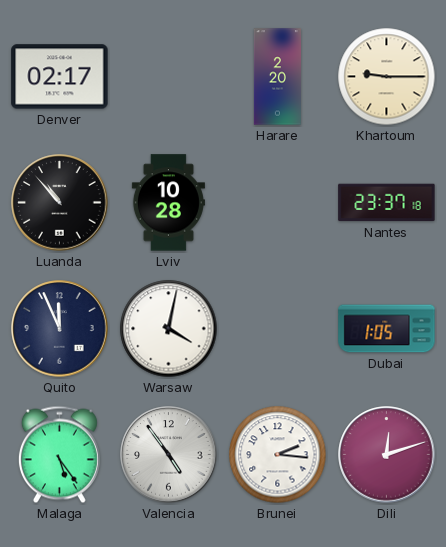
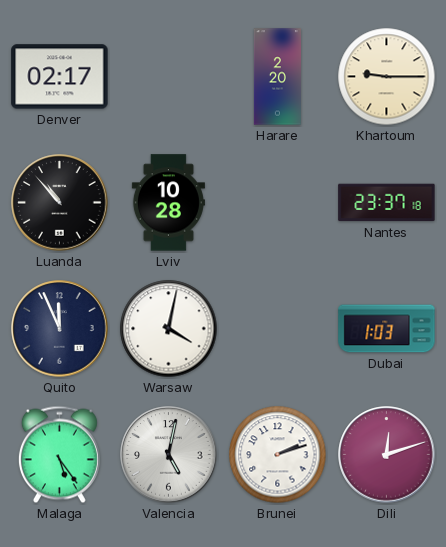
Dubai: 1:05 -> 1:03 (387, 329)
Valencia: 4:54 -> 5:02 (169, 455)
Brunei: 2:16 -> 2:12 (278, 455)
